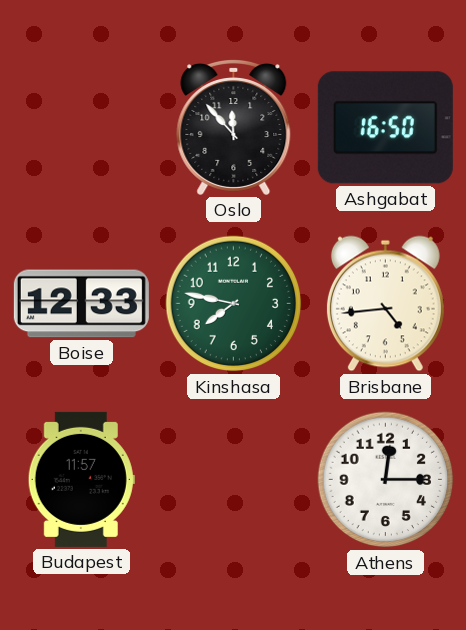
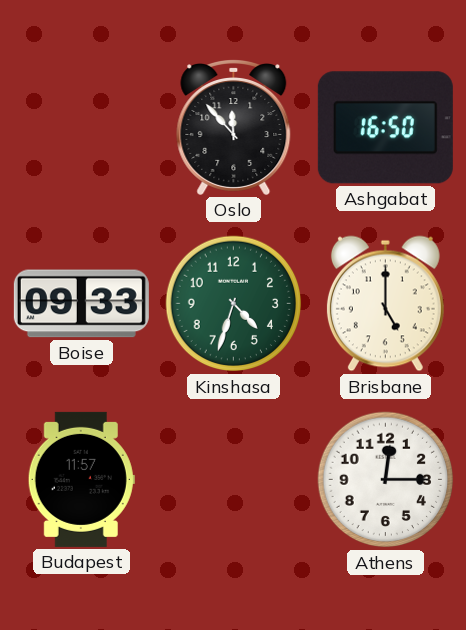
Boise: 12:33 -> 09:33 (81, 304)
Kinshasa: 7:47 -> 4:33 (234, 304)
Brisbane: 4:44 -> 5:00 (385, 304)
